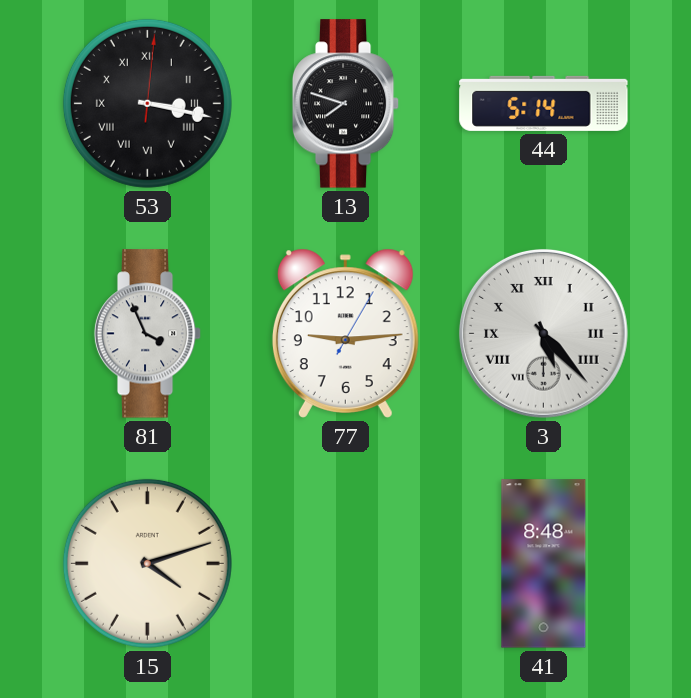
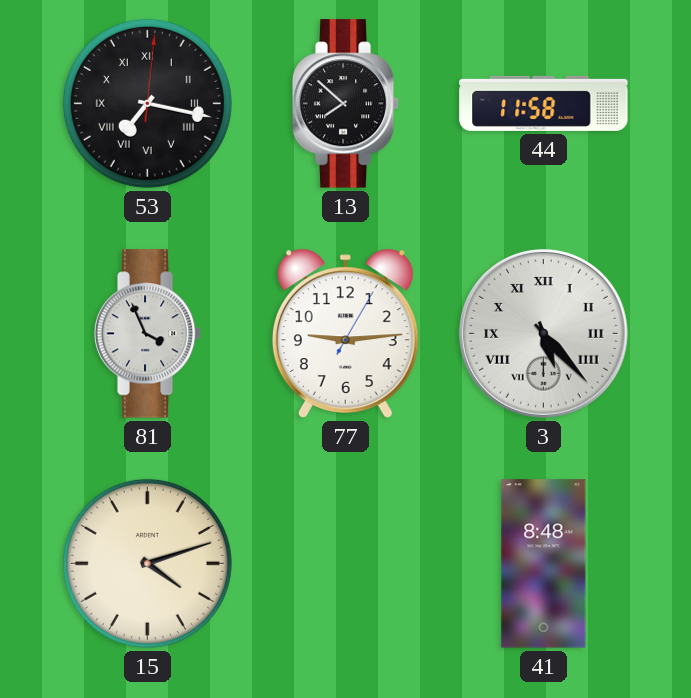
53: 3:17 -> 7:17 (147, 103)
13: 7:48 -> 7:52 (346, 104)
44: 5:14 -> 11:58 (544, 103)
